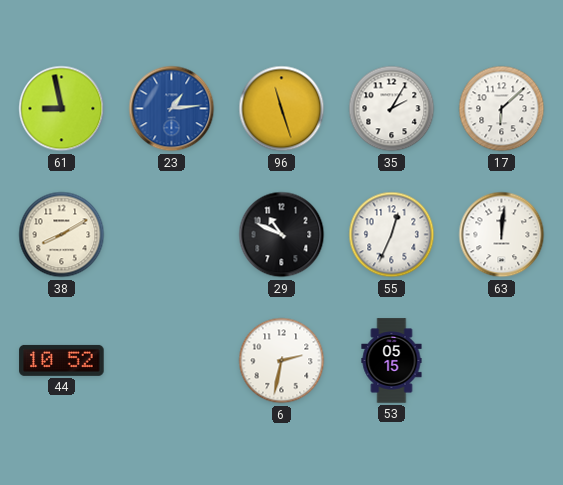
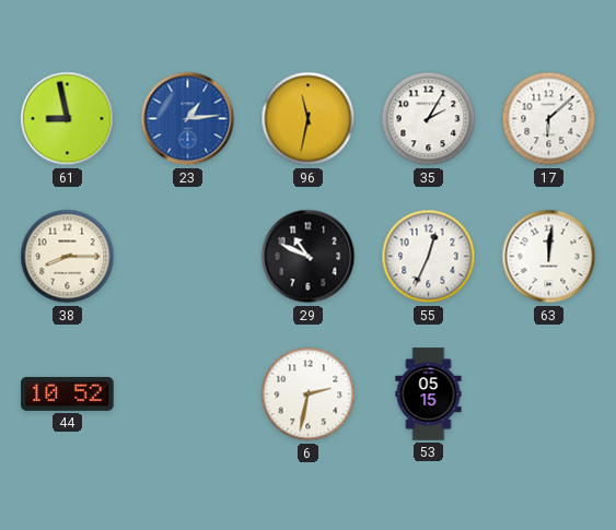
96: 11:27 -> 11:32 (309, 119)
38: 8:10 -> 8:15 (68, 257)
